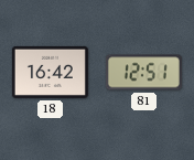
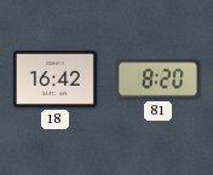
81: 12:51 -> 8:20 (157, 80)
